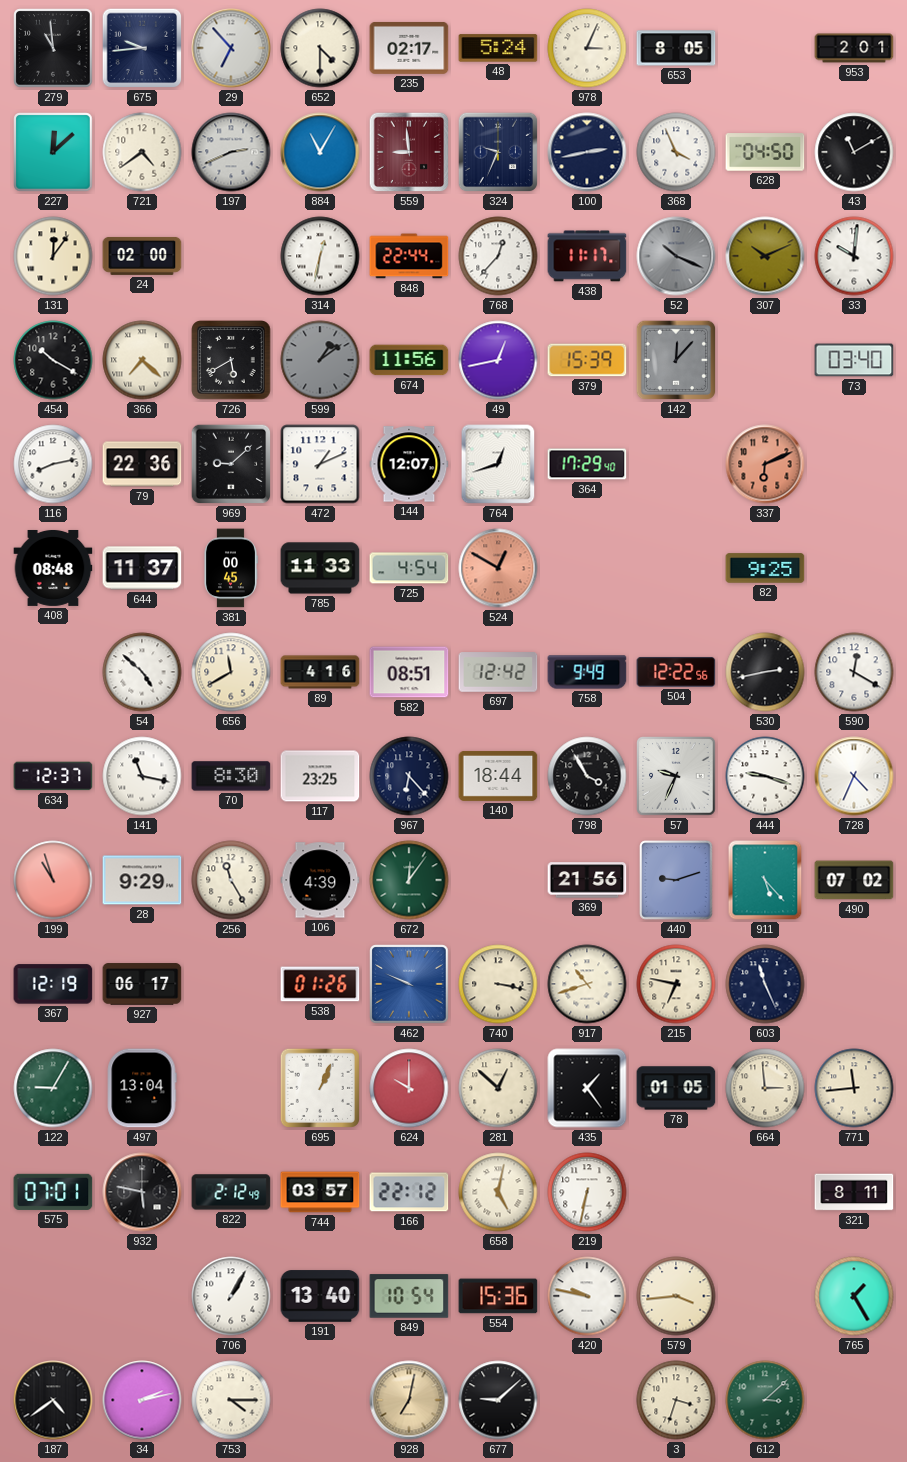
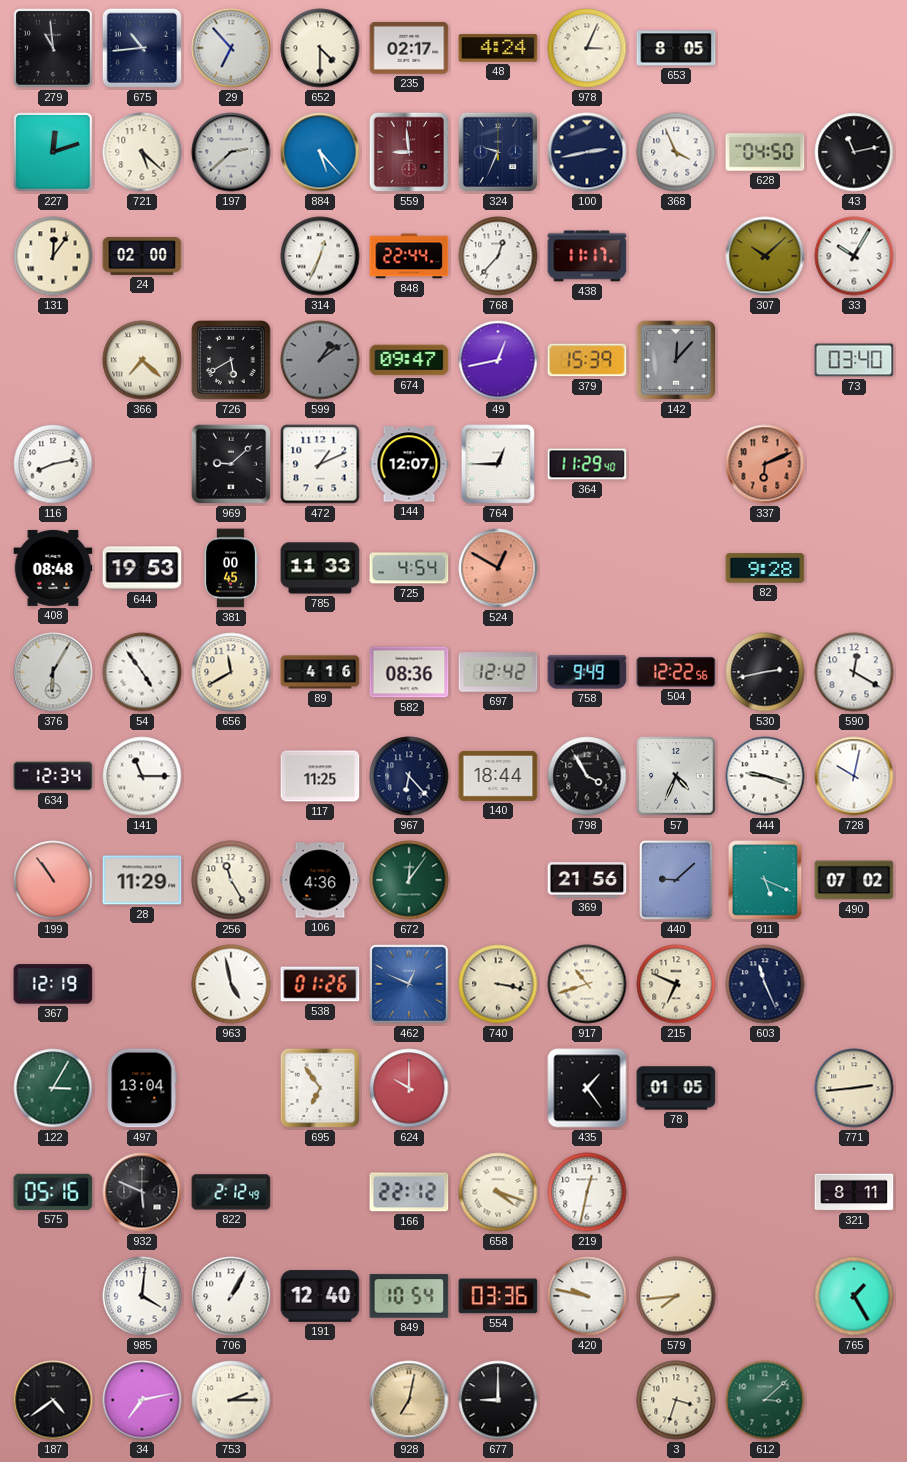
675: 9:44 -> 10:44 (142, 48)
48: 5:24 -> 4:24 (498, 48)
953: 2:01 -> none (854, 48)
227: 12:08 -> 12:12 (53, 152)
721: 4:39 -> 5:22 (142, 152)
197: 2:41 -> 2:38 (231, 152)
884: 11:05 -> 5:23 (320, 152)
43: 11:10 -> 11:13 (854, 152)
314: 12:32 -> 12:34 (320, 256)
52: 10:19 -> none (676, 256)
307: 10:11 -> 10:08 (765, 256)
33: 10:01 -> 10:05 (854, 256)
454: 10:20 -> none (53, 360)
674: 11:56 -> 09:47 (409, 360)
79: 22:36 -> none (142, 464)
764: 12:42 -> 12:45 (498, 464)
364: 17:29 -> 11:29 (587, 464)
644: 11:37 -> 19:53 (142, 568)
82: 9:25 -> 9:28 (765, 568)
376: none -> 6:05 (53, 672)
54: 4:52 -> 4:54 (142, 672)
582: 08:51 -> 08:36 (409, 672)
634: 12:37 -> 12:34 (53, 776)
141: 11:17 -> 11:15 (142, 776)
70: 8:30 -> none (231, 776)
117: 23:25 -> 11:25 (320, 776)
57: 9:34 -> 4:34 (676, 776)
728: 4:34 -> 10:02 (854, 776)
199: 10:57 -> 10:54 (53, 880)
28: 9:29 -> 11:29 (142, 880)
106: 4:39 -> 4:36 (320, 880)
440: 9:12 -> 9:08 (676, 880)
911: 5:23 -> 5:19 (765, 880)
927: 06:17 -> none (142, 984)
963: none -> 4:58 (231, 984)
462: 9:49 -> 12:49 (409, 984)
215: 6:47 -> 6:49 (676, 984)
122: 9:05 -> 3:05 (53, 1088)
695: 1:04 -> 6:54 (319, 1088)
281: 12:52 -> none (498, 1088)
664: 2:59 -> none (765, 1088)
771: 11:44 -> 2:44 (854, 1088)
575: 07:01 -> 05:16 (53, 1192)
932: 5:47 -> 5:49 (142, 1192)
744: 03:57 -> none (320, 1192)
658: 5:02 -> 4:18 (498, 1192)
219: 6:32 -> 12:32 (587, 1192)
985: none -> 4:01 (142, 1296)
191: 13:40 -> 12:40 (320, 1296)
554: 15:36 -> 03:36 (498, 1296)
579: 3:44 -> 7:44 (676, 1296)
34: 2:13 -> 7:13 (142, 1400)
753: 4:15 -> 2:15 (231, 1400)
677: 9:08 -> 9:00 (498, 1400)
